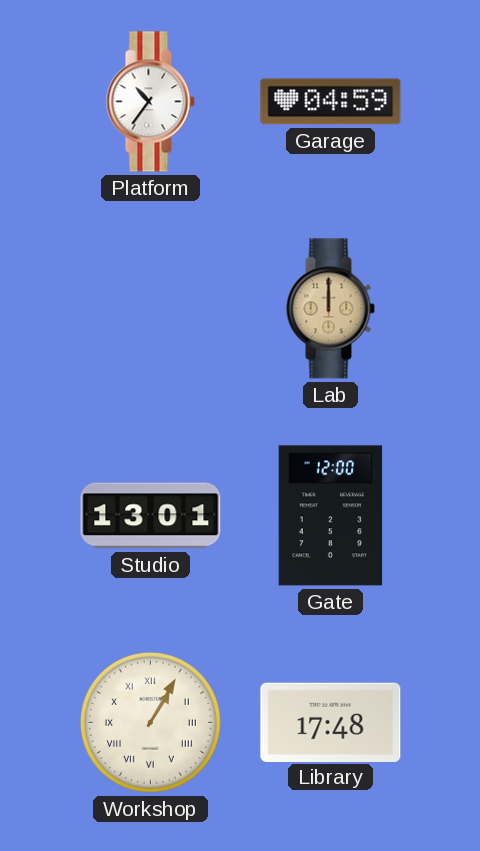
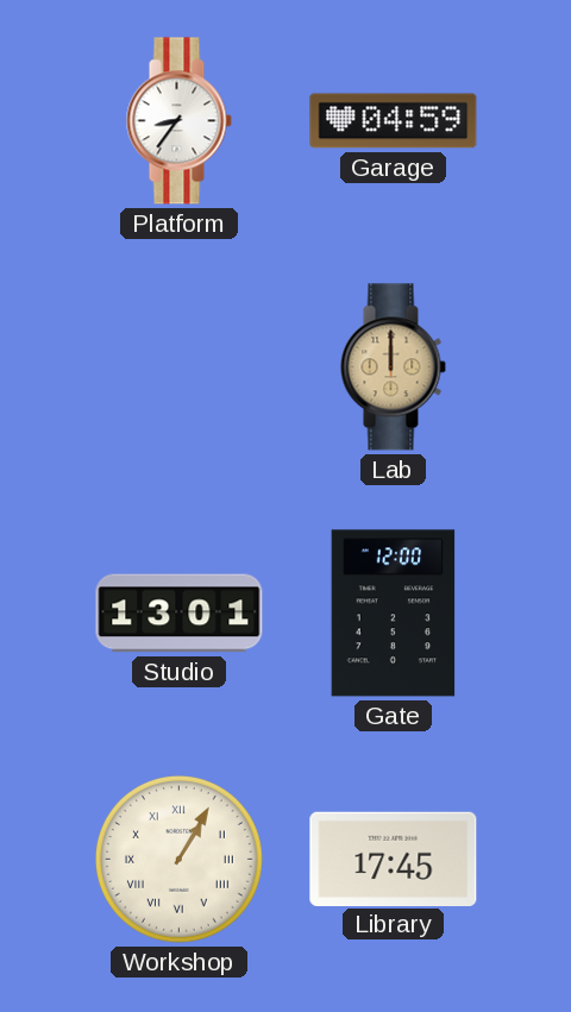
Platform: 10:36 -> 8:36 (178, 121)
Library: 17:48 -> 17:45 (394, 859)
